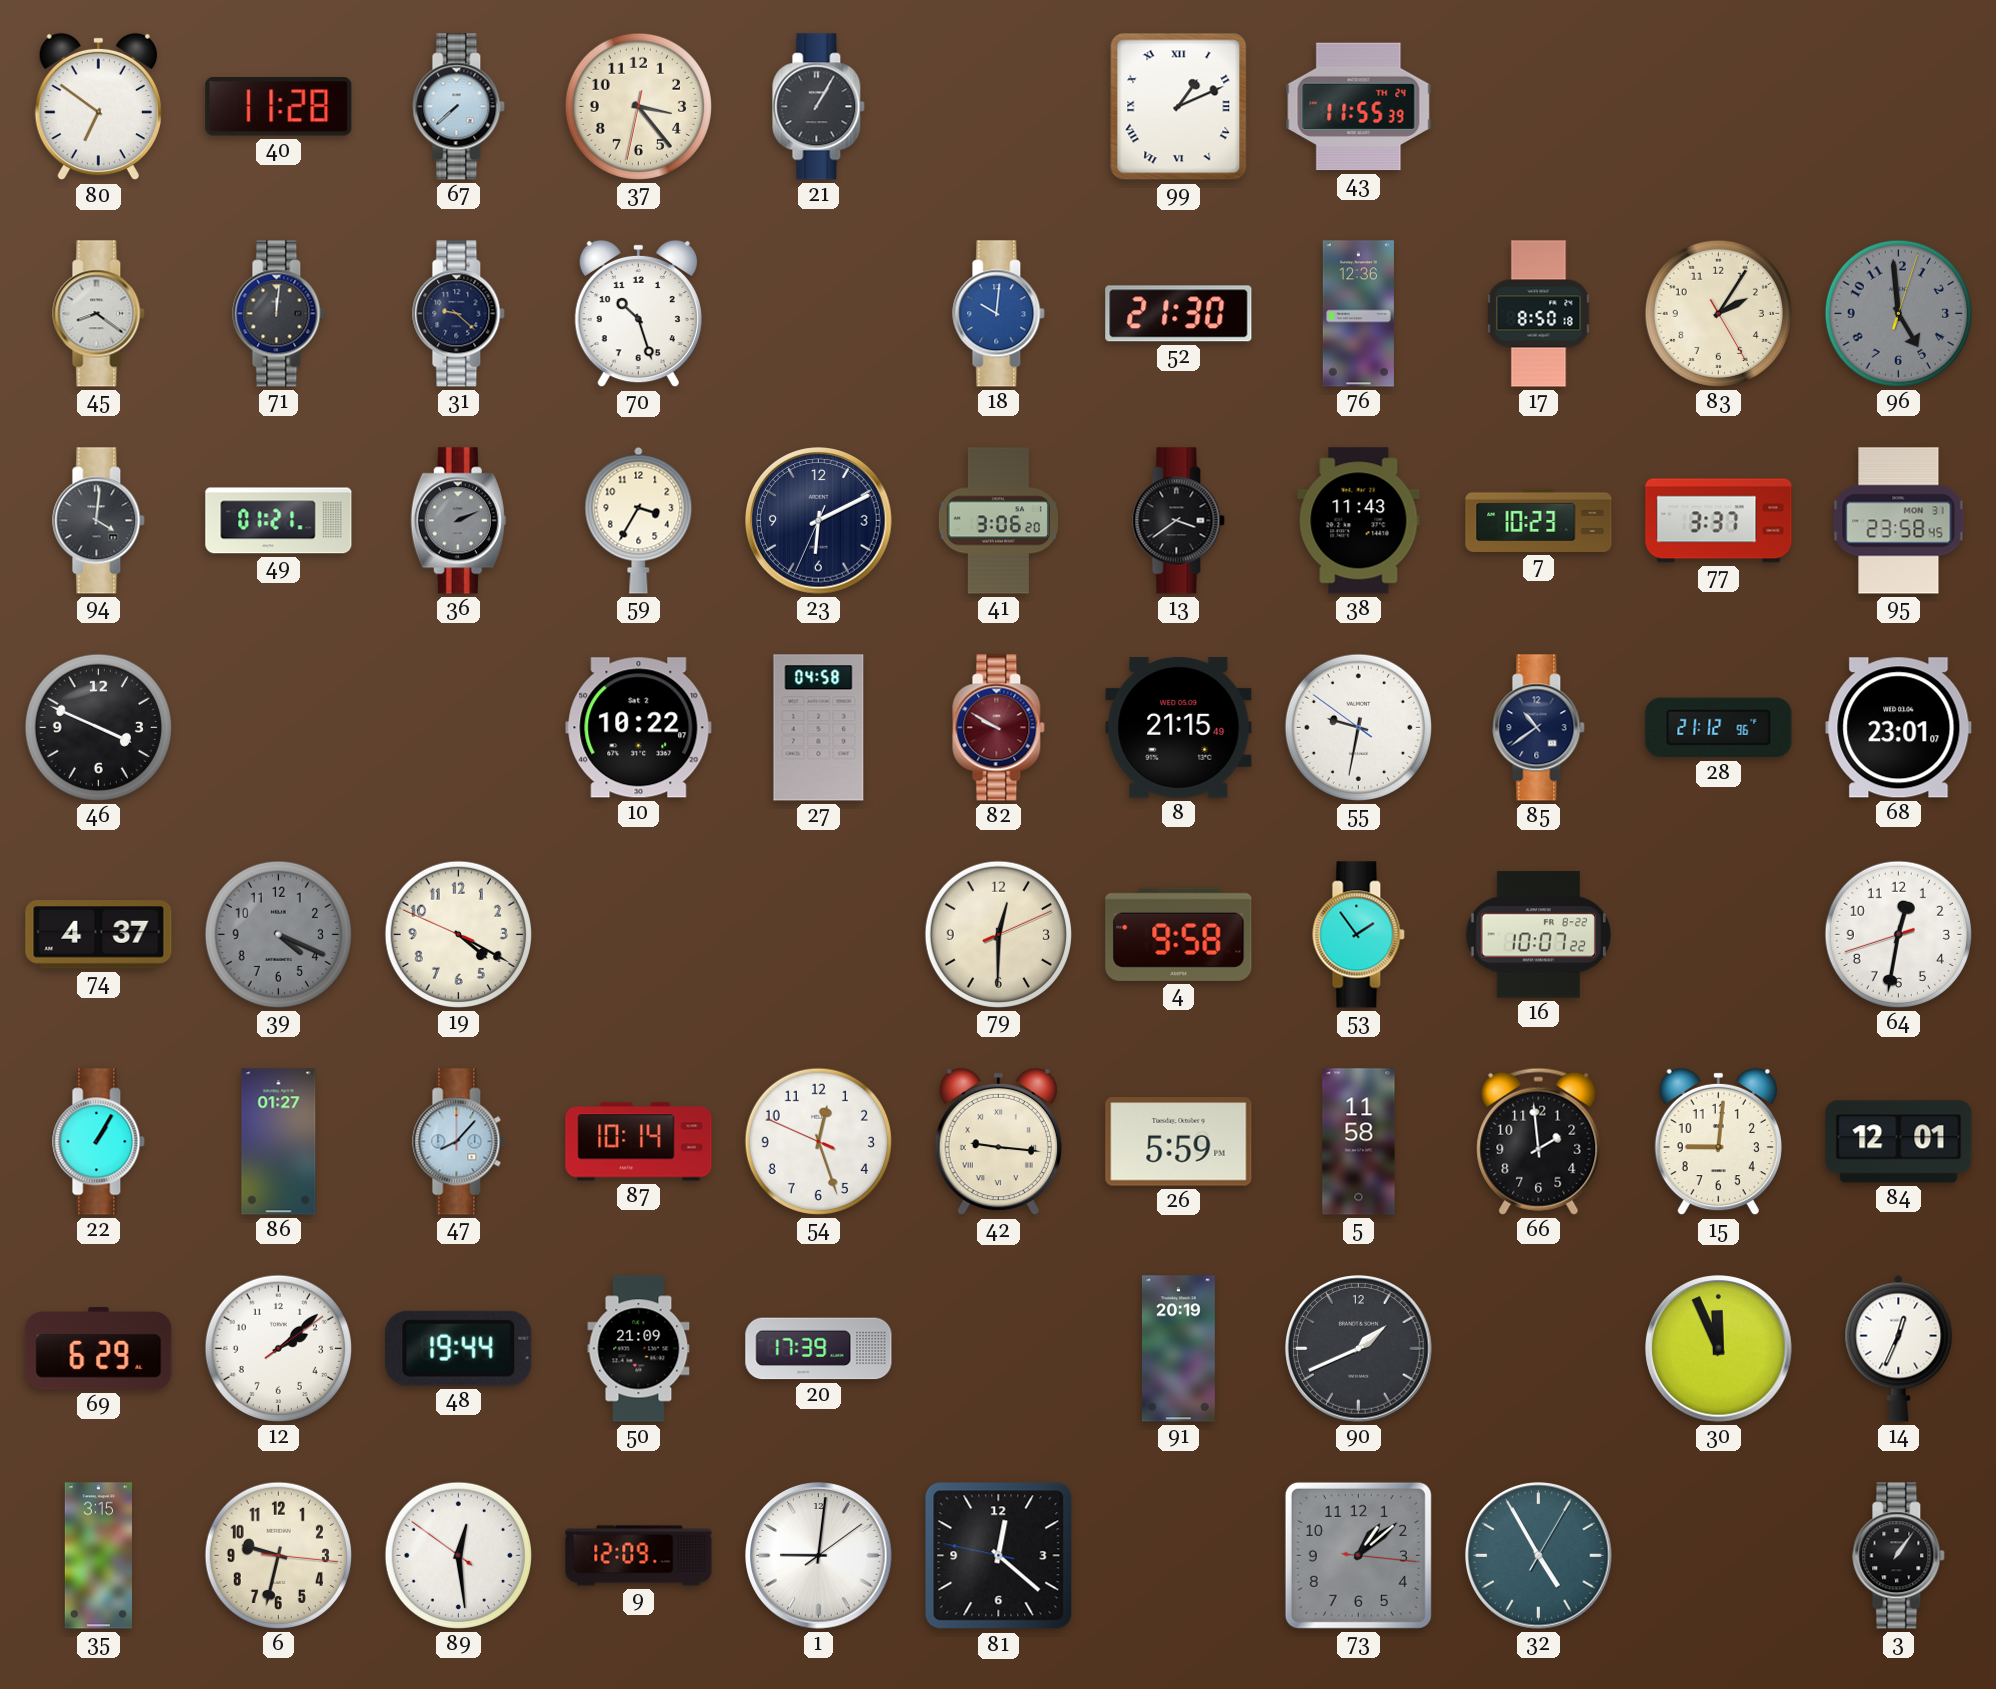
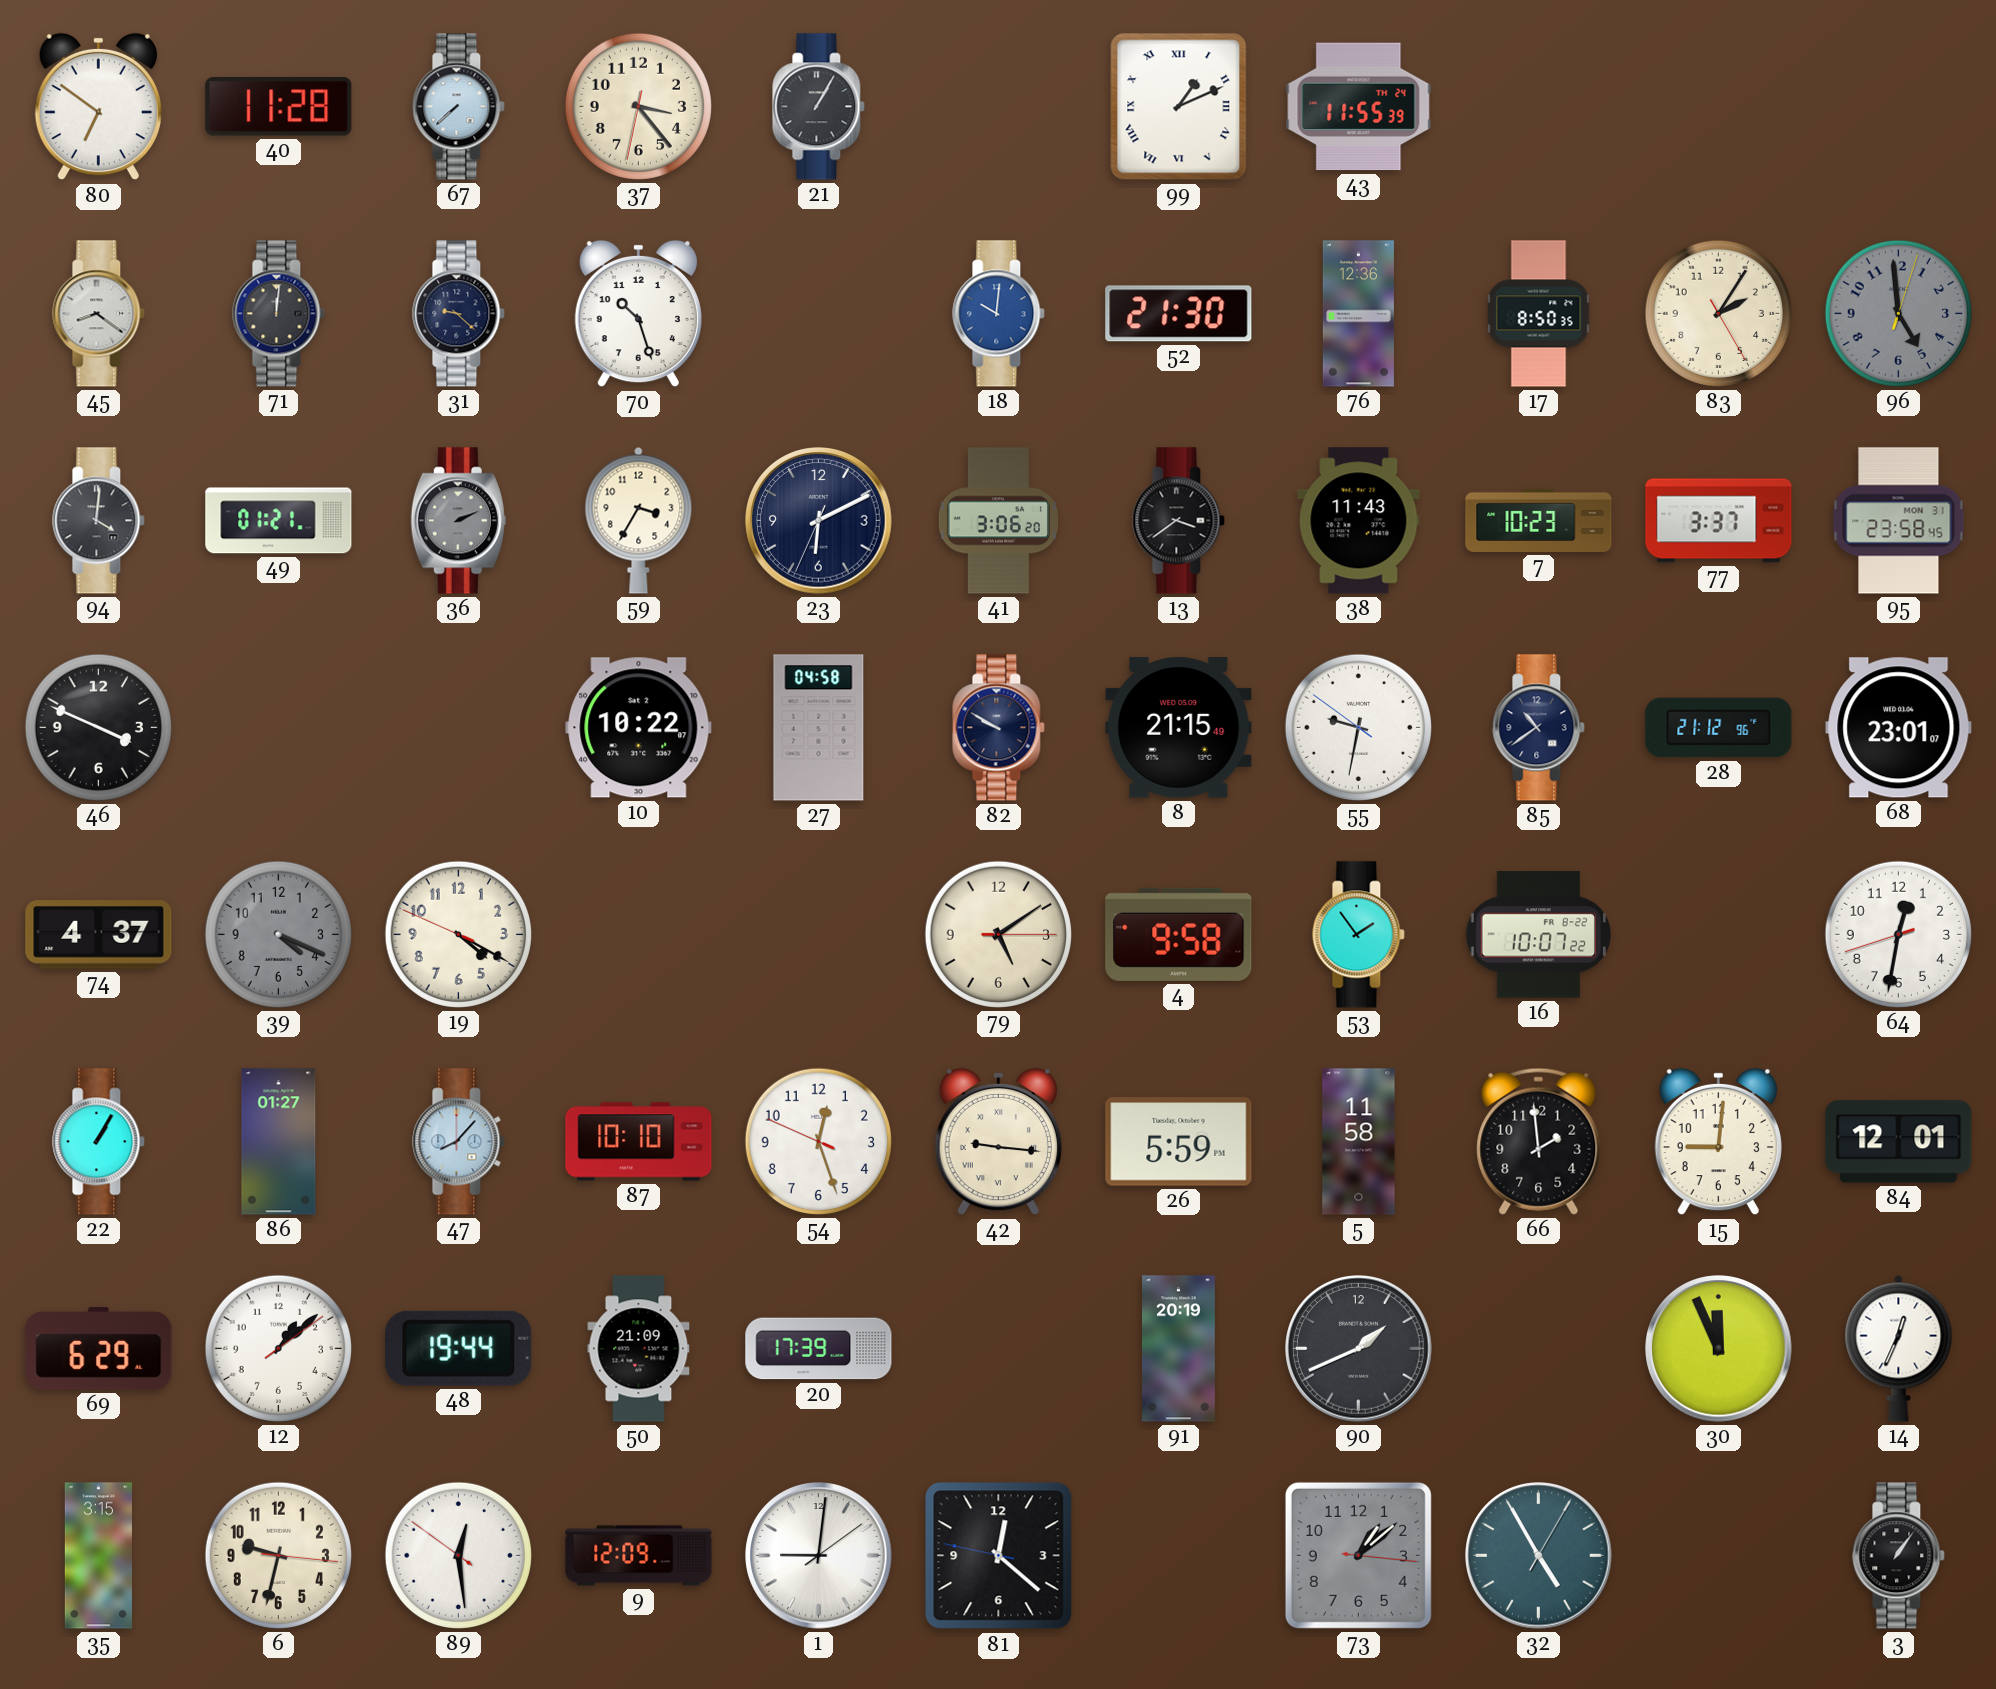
17: 8:50:18 -> 8:50:35 (1539, 314)
82 dial: burgundy -> navy (999, 728)
79: 12:30 -> 5:09 (998, 934)
87: 10:14 -> 10:10 (639, 1142)
12: 2:08 -> 1:08 (278, 1348)
